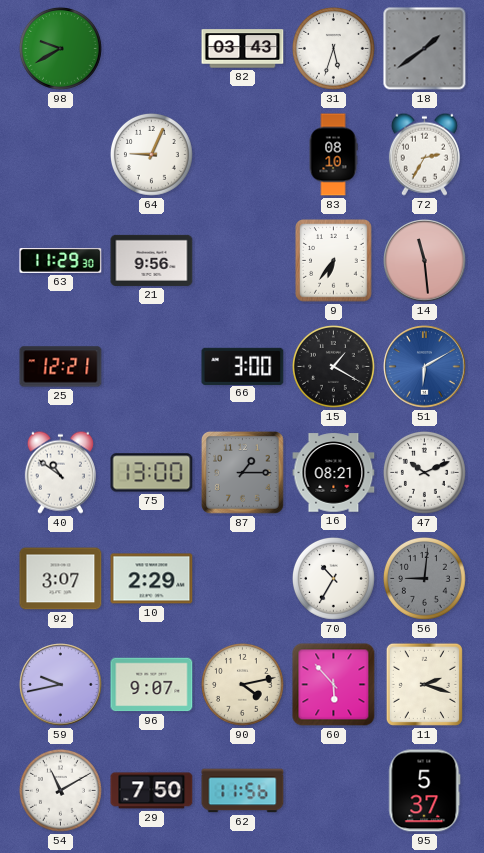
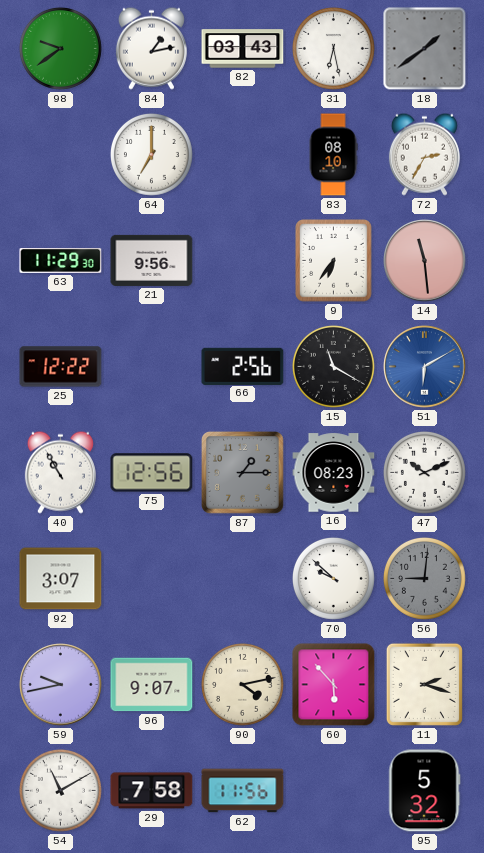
98: 9:40 -> 9:39 (60, 48)
84: none -> 1:13 (151, 48)
31: 5:33 -> 6:28 (333, 48)
64: 9:04 -> 7:00 (151, 154)
25: 12:21 -> 12:22 (61, 367)
66: 3:00 -> 2:56 (243, 366)
15: 1:20 -> 11:20 (333, 366)
40: 10:51 -> 10:55 (60, 472)
75: 13:00 -> 12:56 (152, 473)
16: 08:21 -> 08:23 (334, 473)
10: 2:29 -> none (152, 579)
70: 10:35 -> 9:52 (333, 578)
29: 7:50 -> 7:58 (152, 791)
95: 5:37 -> 5:32 (425, 791)
